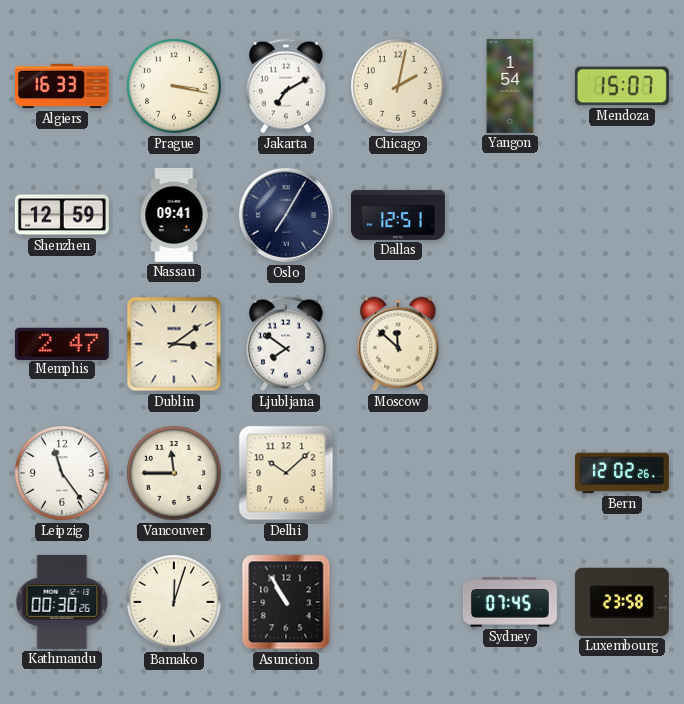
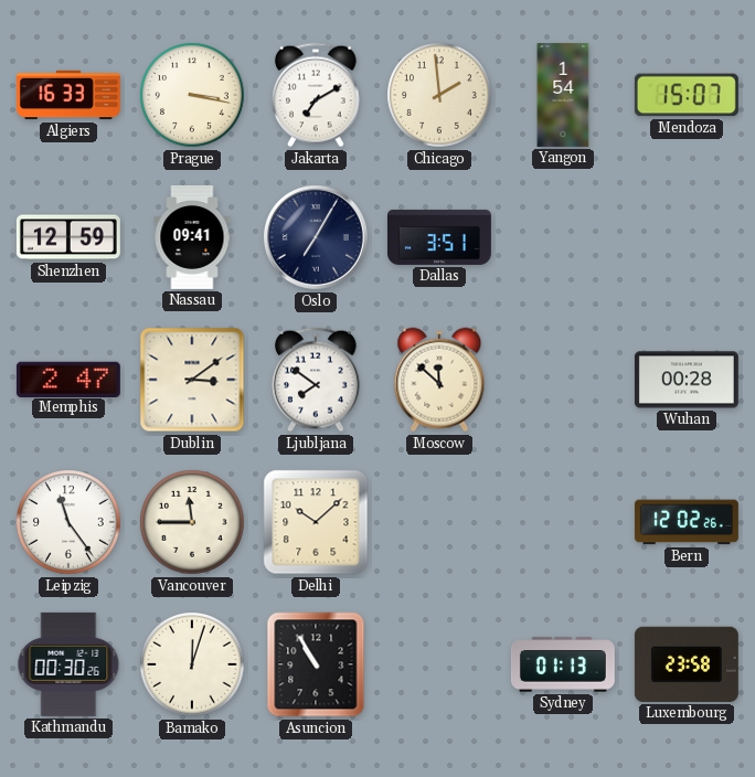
Chicago: 2:02 -> 1:59 (439, 95)
Dallas: 12:51 -> 3:51 (439, 237)
Wuhan: none -> 00:28 (687, 380)
Sydney: 07:45 -> 01:13 (563, 664)
